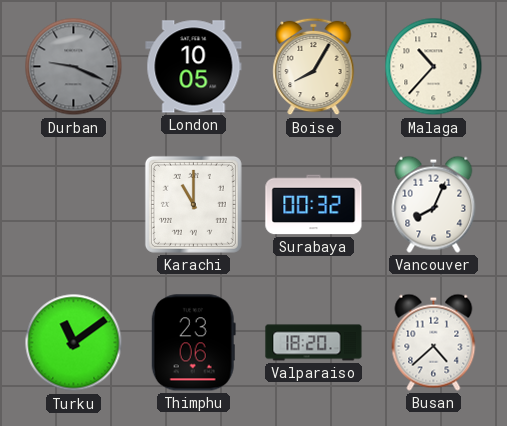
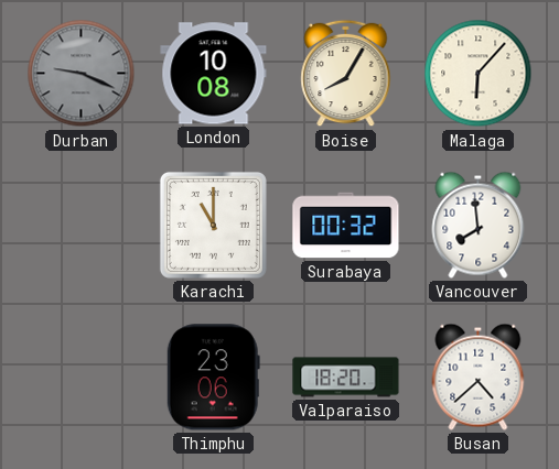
London: 10:05 -> 10:08 (214, 74)
Malaga: 10:37 -> 6:07 (479, 74)
Vancouver: 8:04 -> 7:59 (479, 225)
Turku: 11:09 -> none (74, 343)
